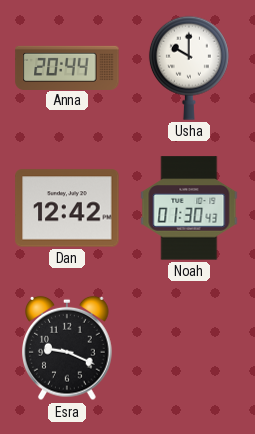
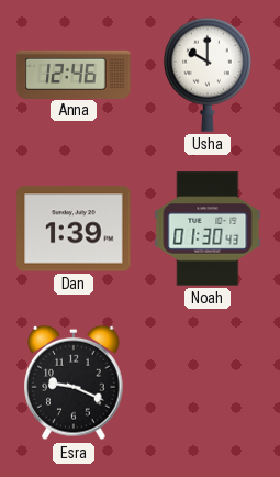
Anna: 20:44 -> 12:46 (74, 74)
Dan: 12:42 -> 1:39 (74, 229)
